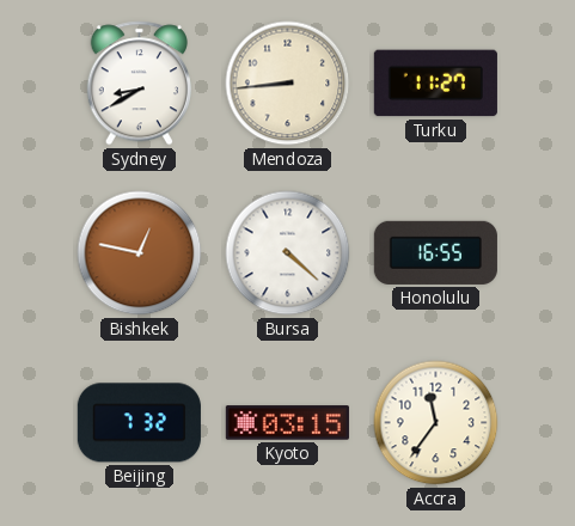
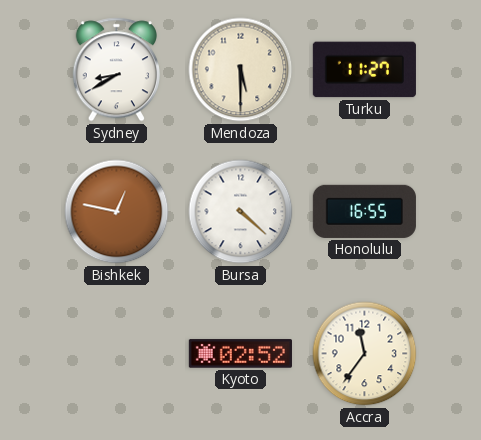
Mendoza: 8:44 -> 5:30 (241, 70)
Beijing: 7:32 -> none (139, 423)
Kyoto: 03:15 -> 02:52 (240, 354)
